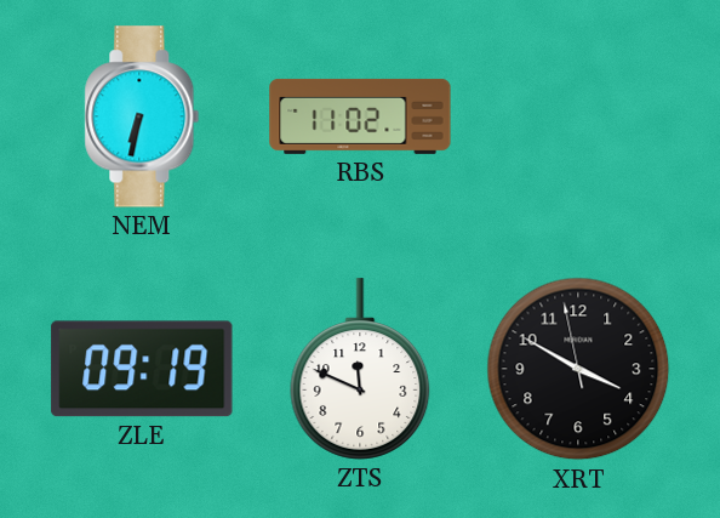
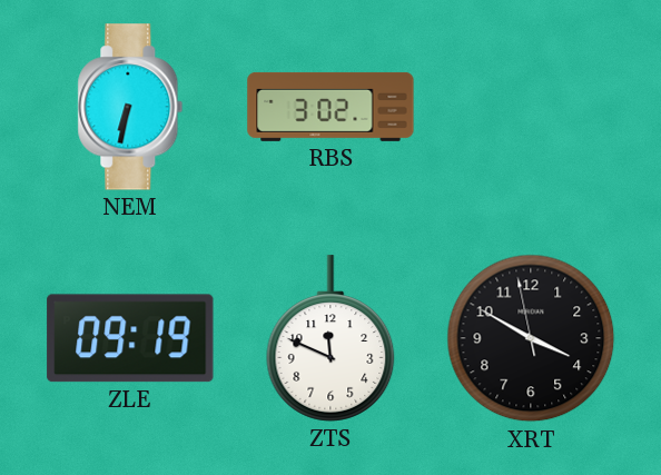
RBS: 11:02 -> 3:02 (331, 107)
